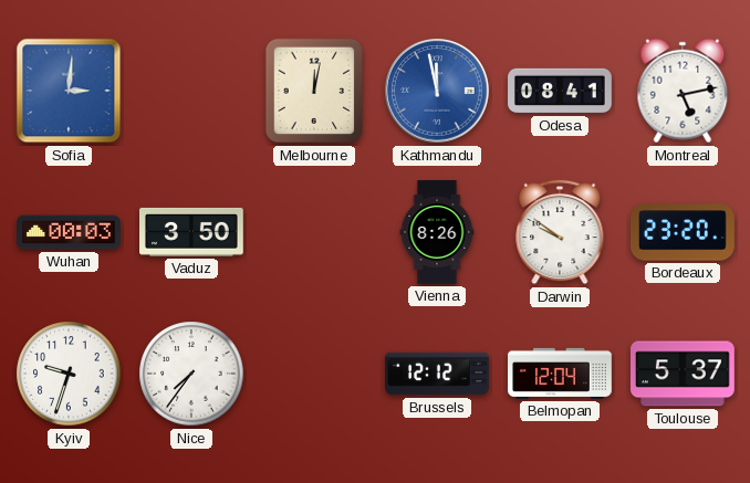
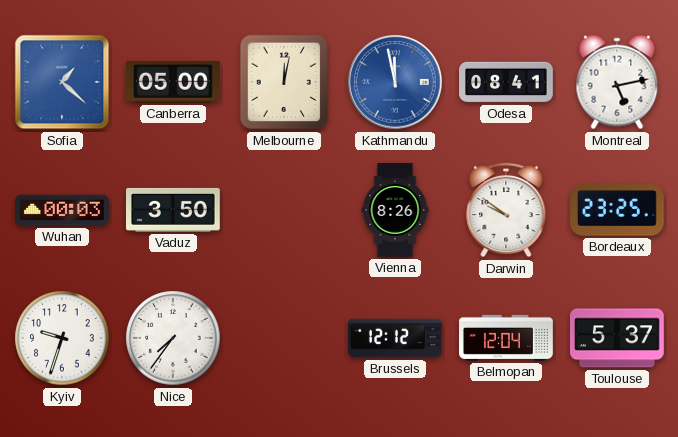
Sofia: 3:01 -> 1:22 (62, 82)
Canberra: none -> 05:00 (174, 83)
Bordeaux: 23:20 -> 23:25 (618, 210)
